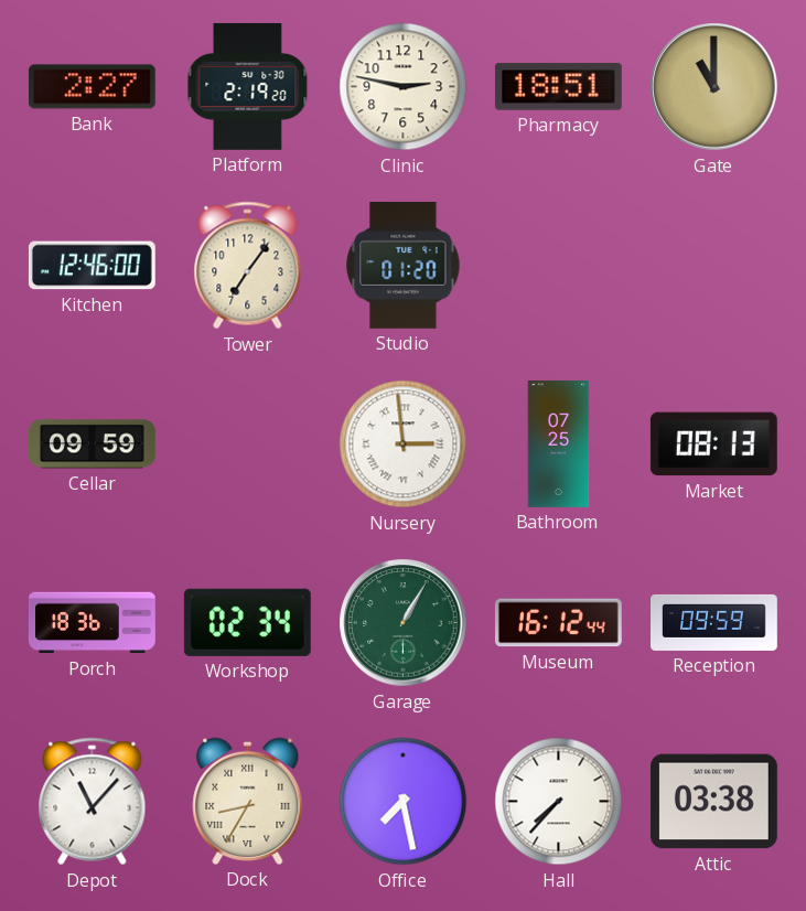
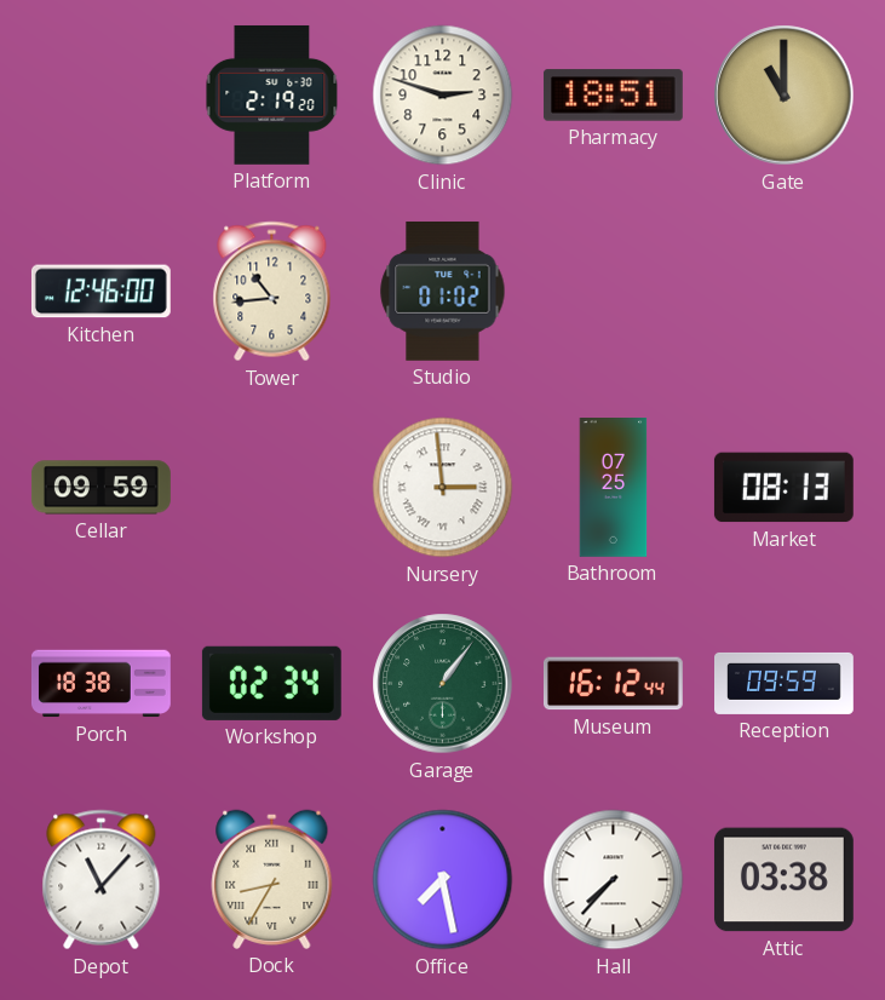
Bank: 2:27 -> none (92, 87)
Clinic: 2:47 -> 2:48 (443, 96)
Tower: 7:06 -> 10:44 (272, 292)
Studio: 01:20 -> 01:02 (443, 291)
Porch: 18:36 -> 18:38 (102, 684)
Garage: 1:05 -> 1:06 (443, 684)
